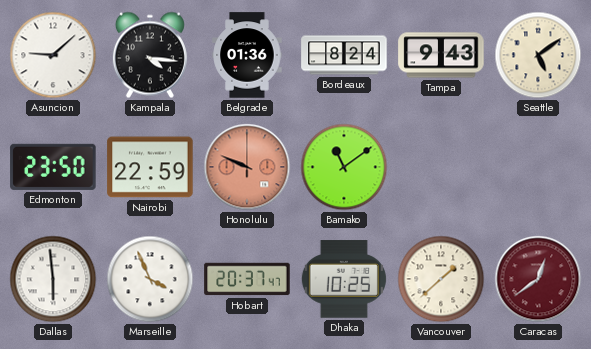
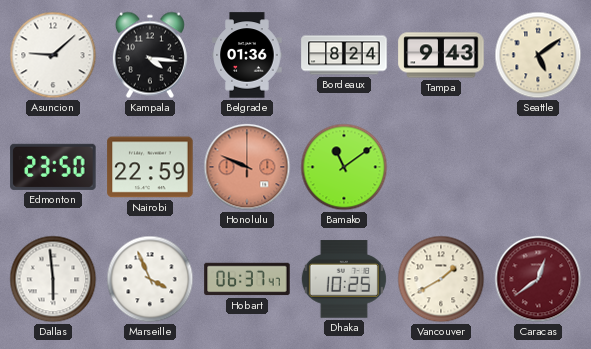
Hobart: 20:37 -> 06:37 (247, 279)
Vancouver: 1:38 -> 1:40 (441, 279)
